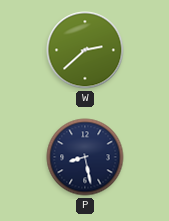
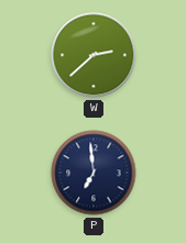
P: 8:28 -> 6:59 (94, 173)
